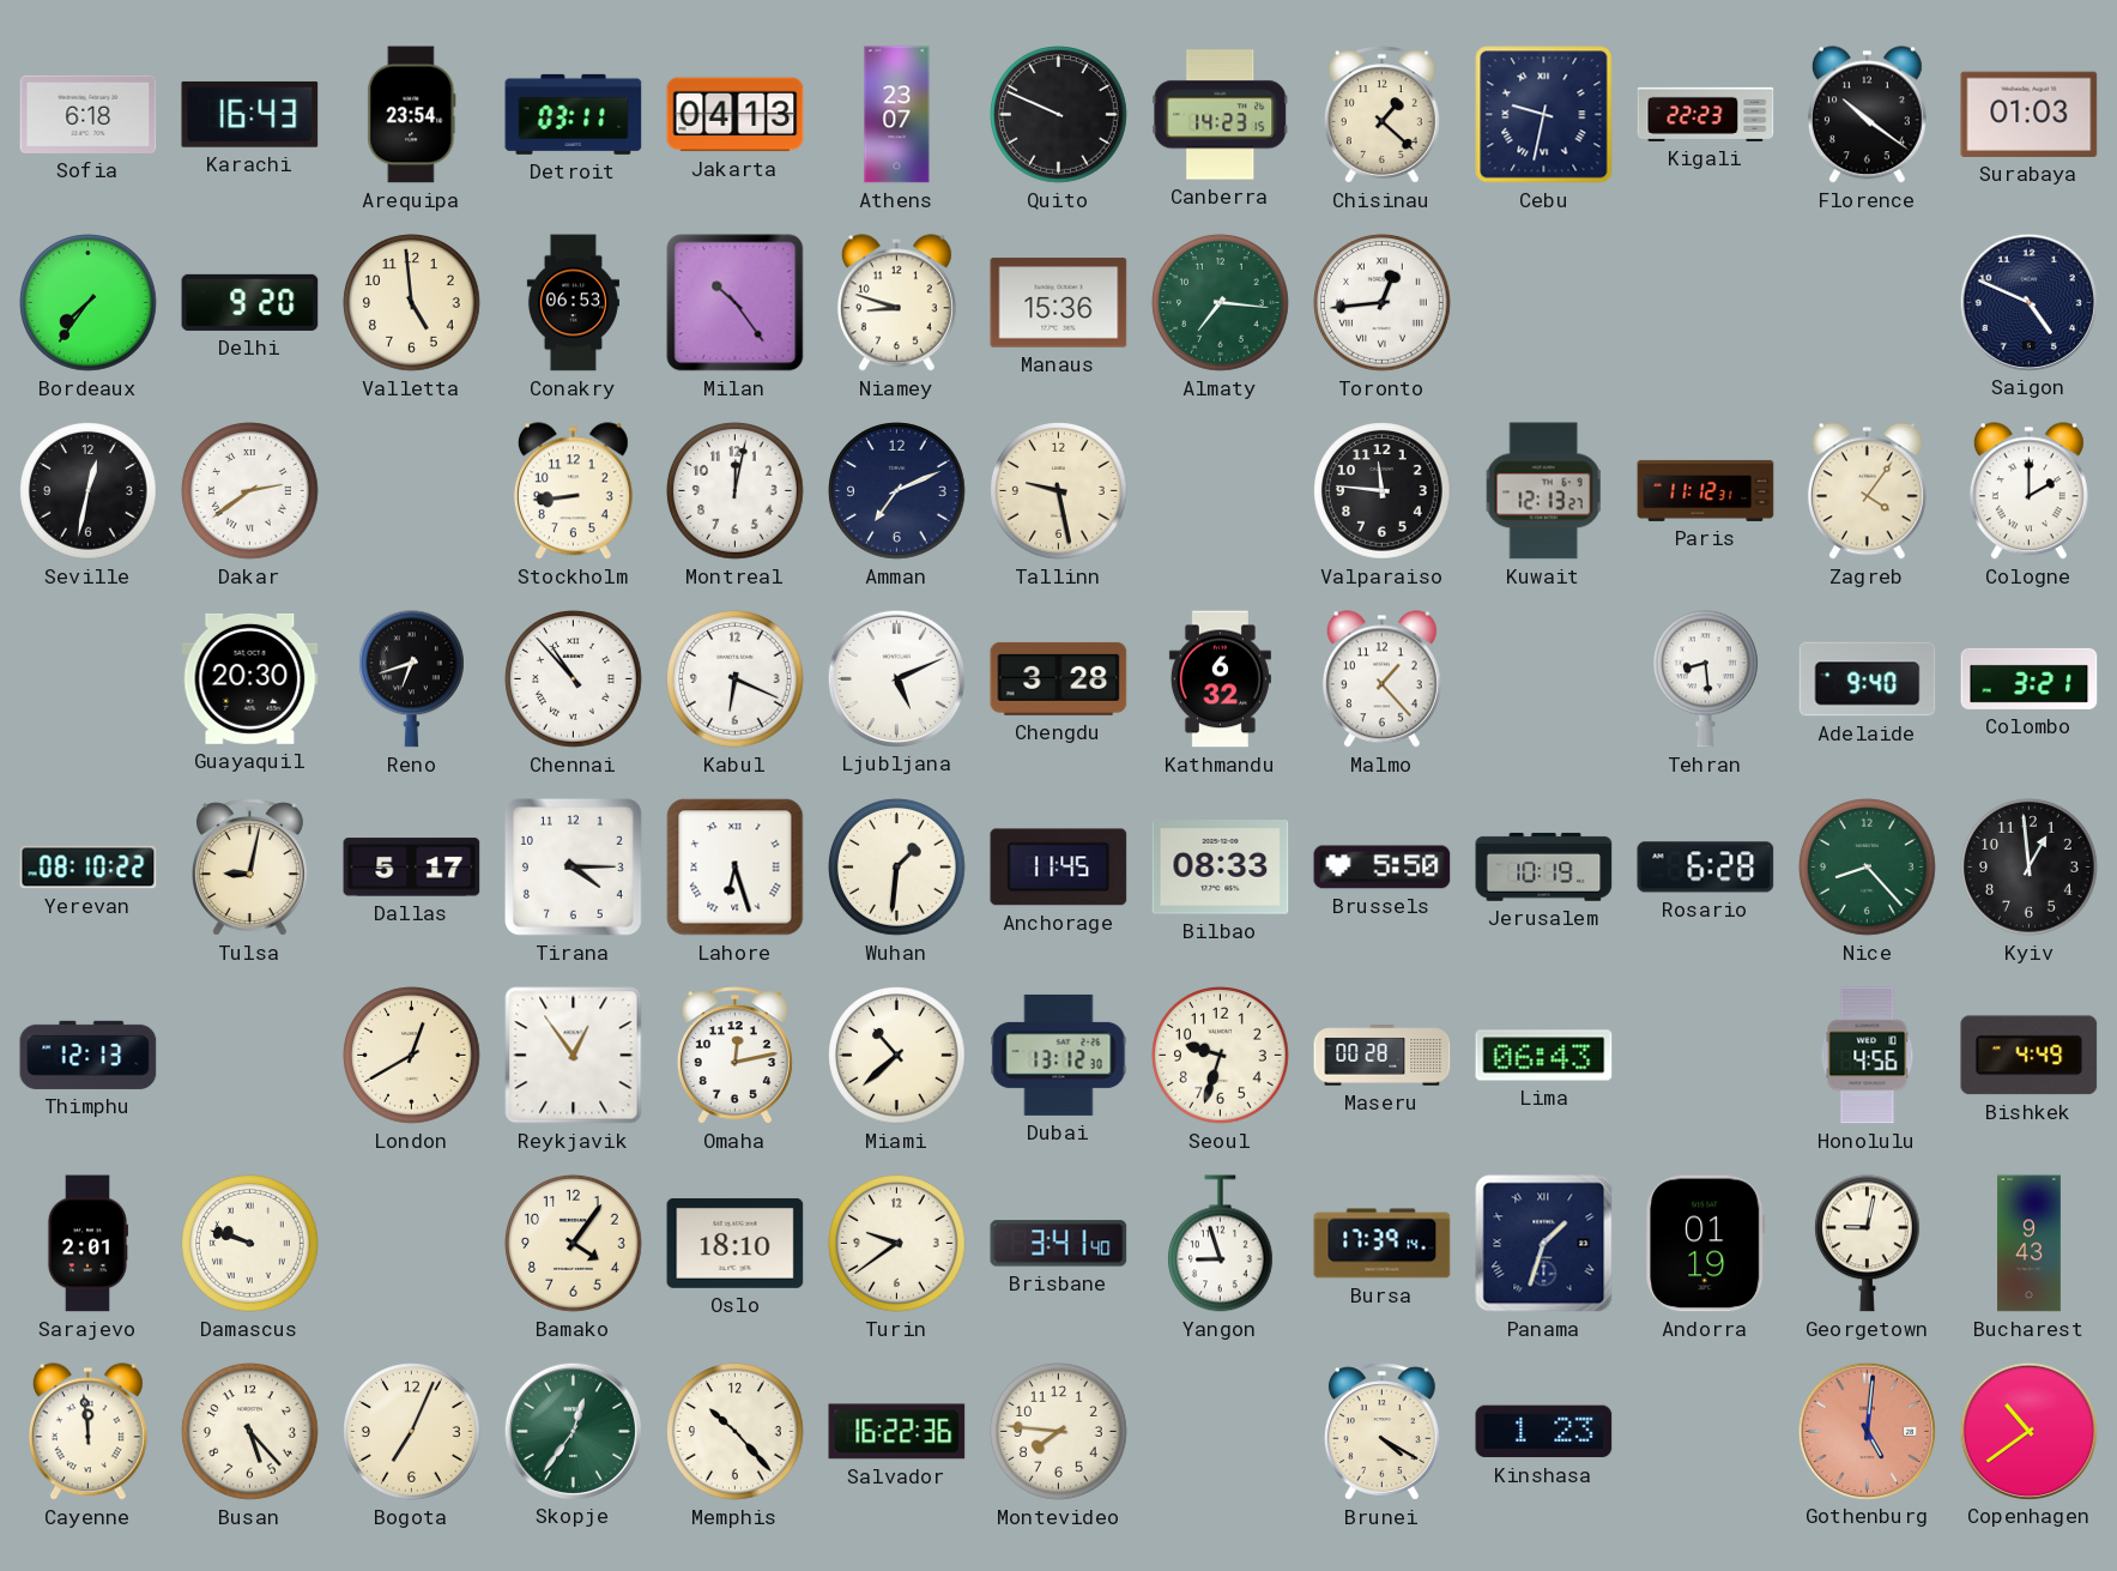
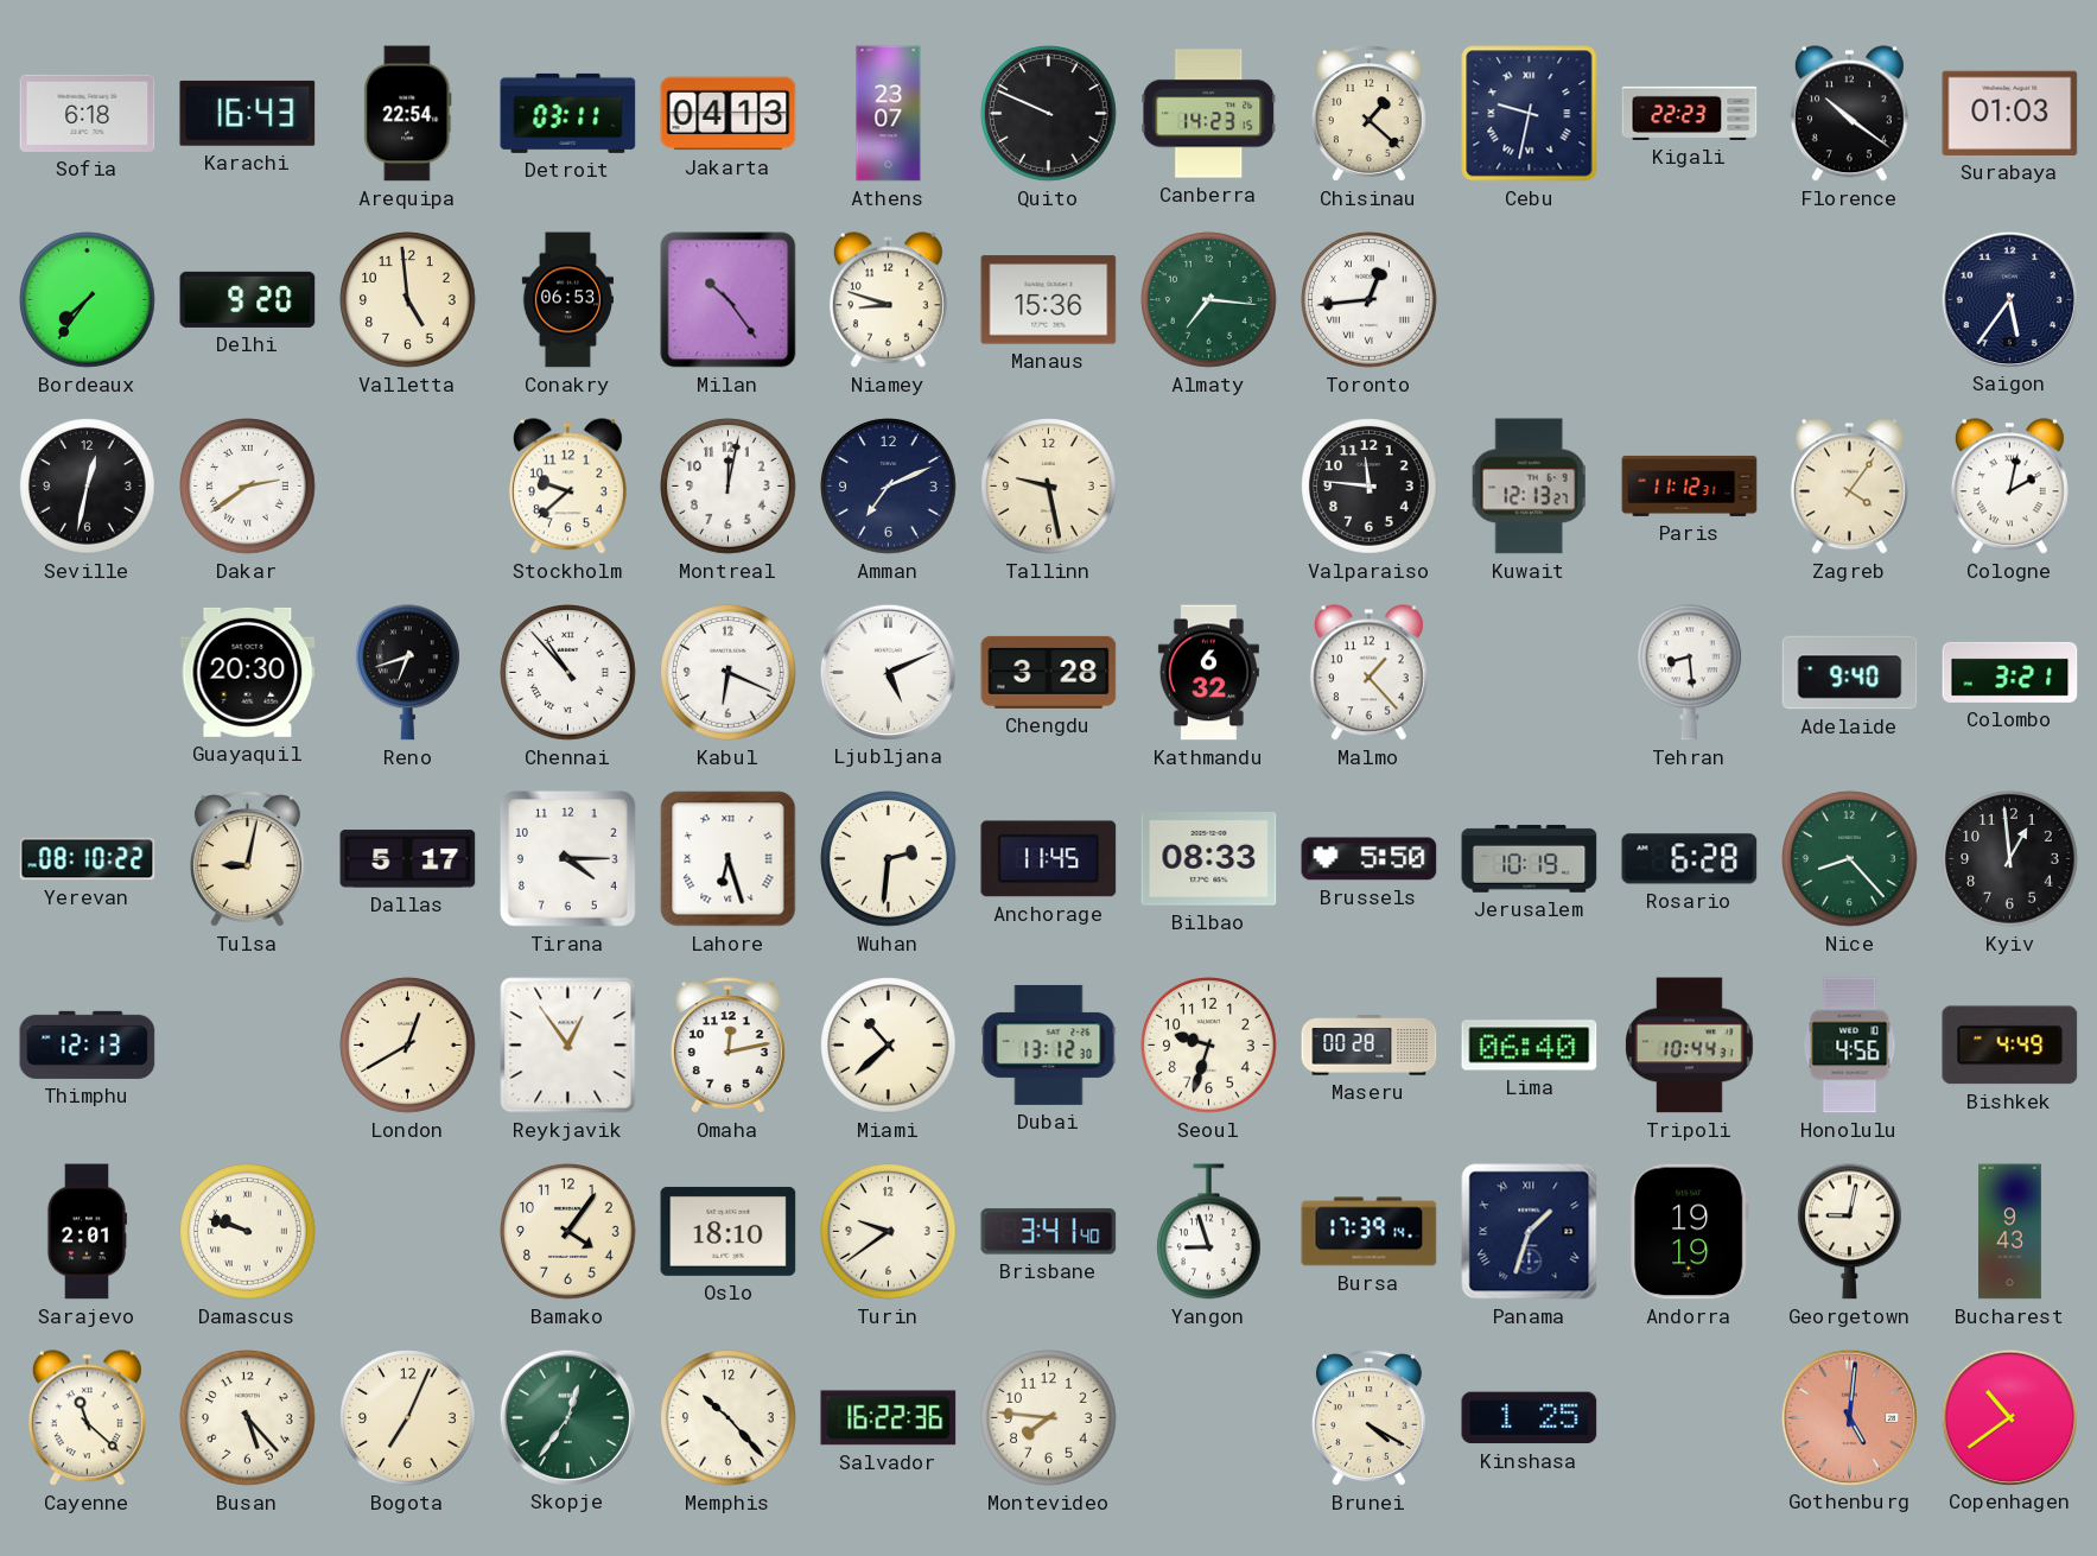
Arequipa: 23:54 -> 22:54 (408, 114)
Saigon: 4:49 -> 5:36 (2009, 299)
Stockholm: 8:44 -> 9:38 (567, 487)
Cologne: 2:00 -> 2:02 (2009, 487)
Wuhan: 1:31 -> 2:31 (889, 859)
Lima: 06:43 -> 06:40 (1530, 1046)
Tripoli: none -> 10:44 (1690, 1046)
Andorra: 01:19 -> 19:19 (1690, 1232)
Cayenne: 11:59 -> 11:22 (87, 1418)
Kinshasa: 1:23 -> 1:25 (1530, 1418)
